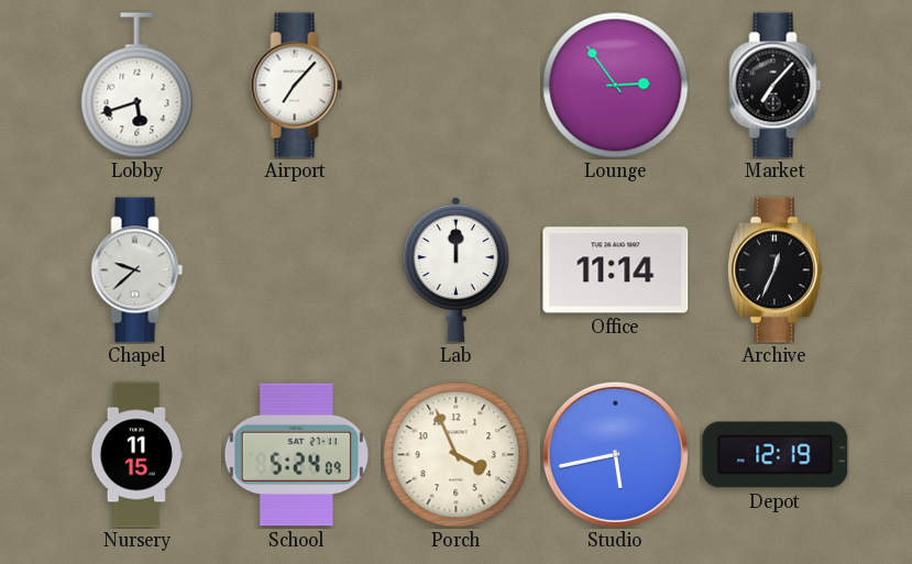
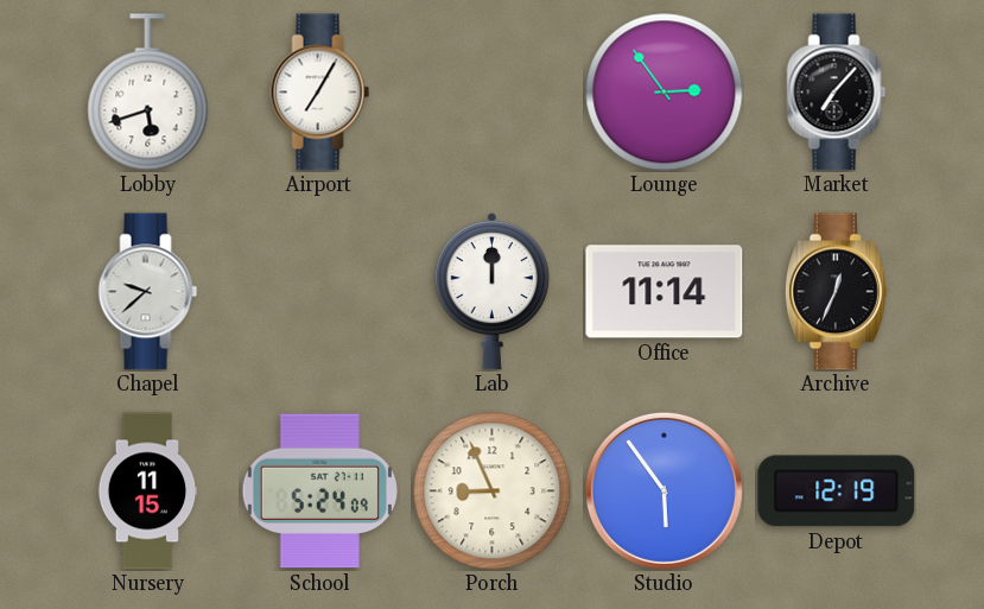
Airport: 7:07 -> 7:05 (320, 93)
Porch: 3:56 -> 8:56 (493, 491)
Studio: 5:43 -> 5:54 (664, 490)
